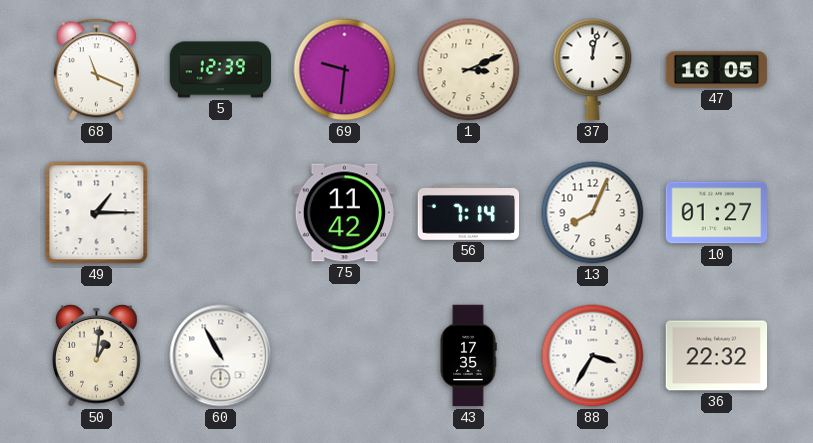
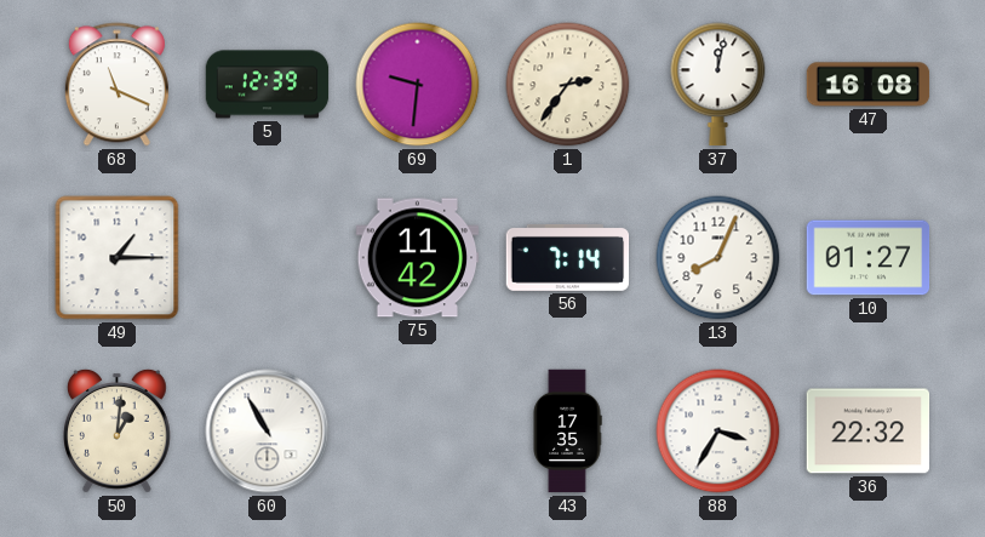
1: 3:11 -> 2:36 (568, 85)
47: 16:05 -> 16:08 (869, 85)
